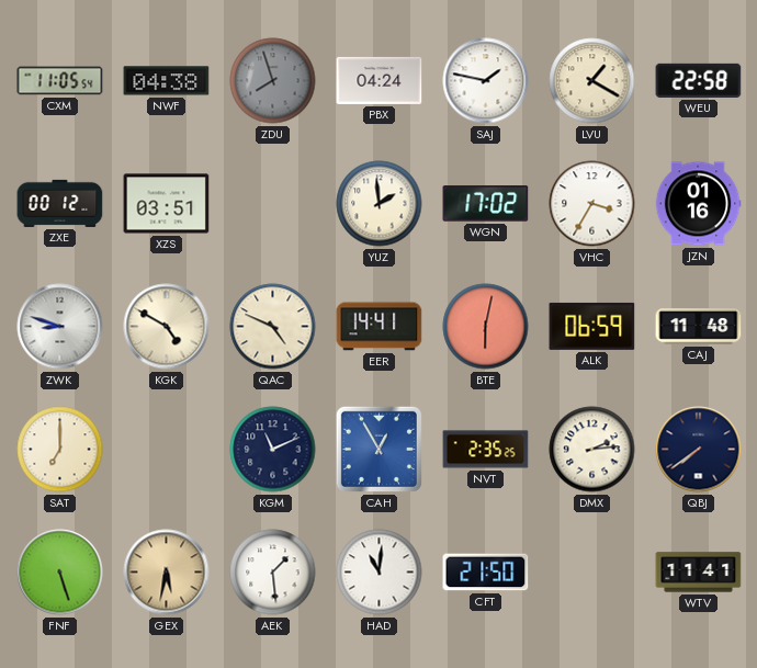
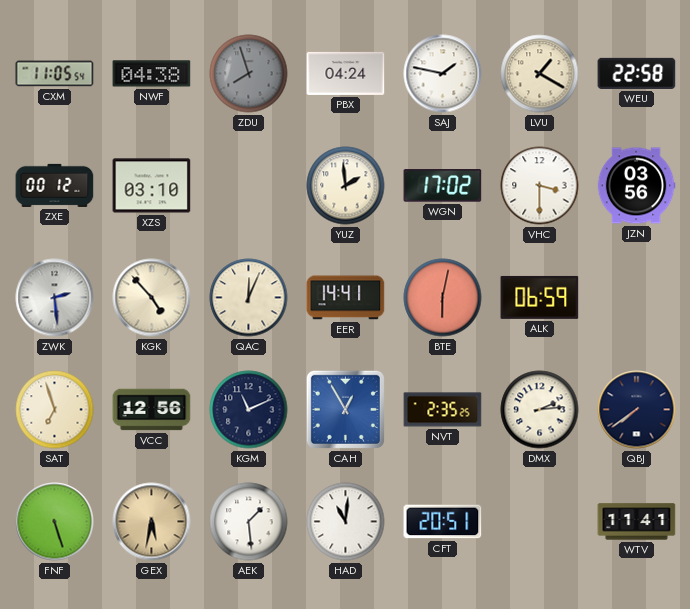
XZS: 03:51 -> 03:10 (152, 186)
VHC: 3:35 -> 3:30 (540, 186)
JZN: 01:16 -> 03:56 (636, 186)
ZWK: 8:48 -> 2:29 (55, 298)
KGK: 4:50 -> 4:53 (152, 298)
QAC: 4:49 -> 12:04 (249, 298)
CAJ: 11:48 -> none (699, 327)
SAT: 7:00 -> 6:57 (55, 410)
VCC: none -> 12:56 (152, 410)
CFT: 21:50 -> 20:51 (443, 522)
